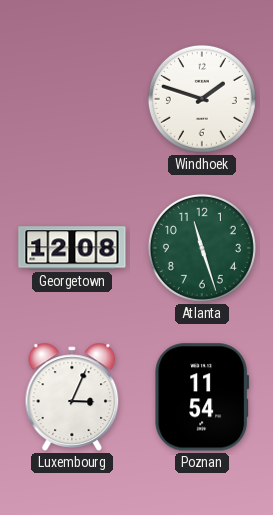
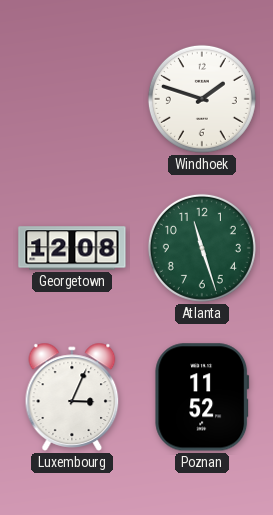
Poznan: 11:54 -> 11:52 (202, 397)
